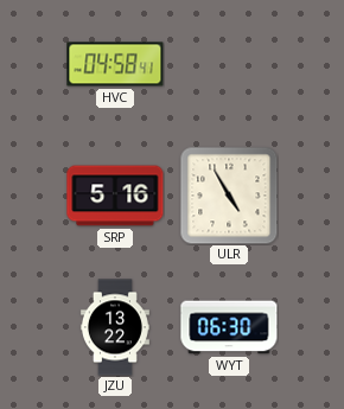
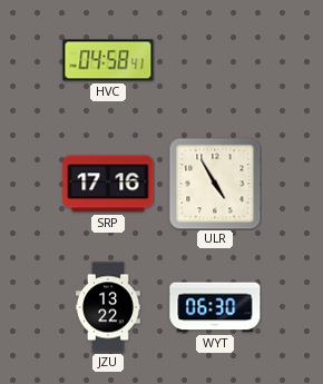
SRP: 5:16 -> 17:16 (108, 184)
